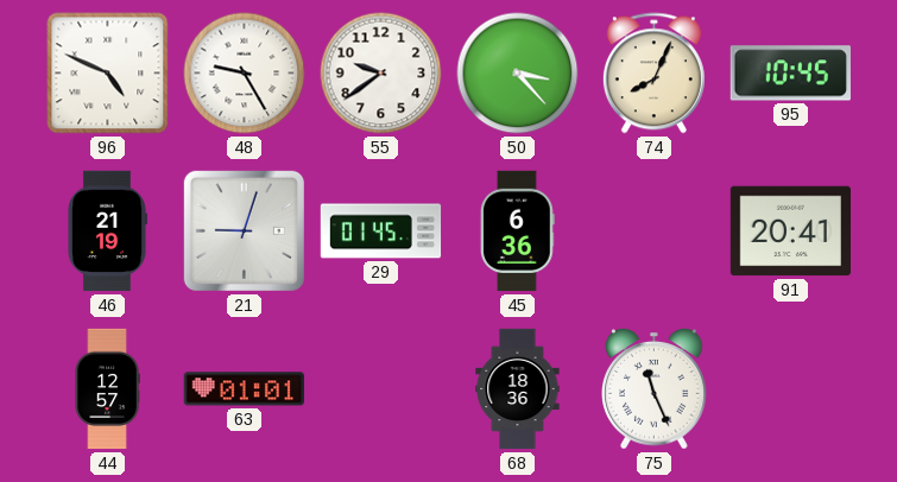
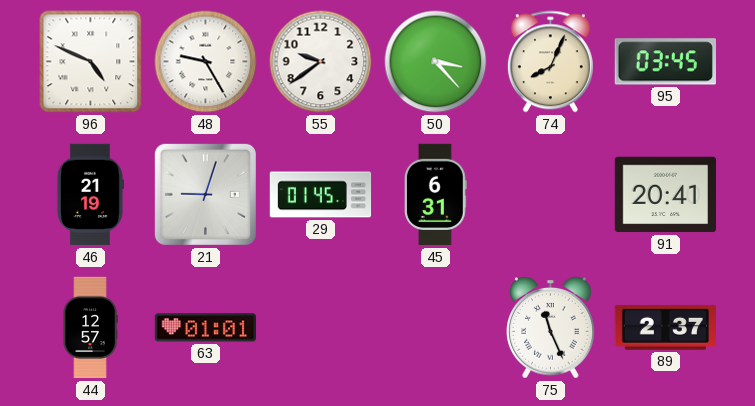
95: 10:45 -> 03:45 (665, 62)
45: 6:36 -> 6:31 (436, 195)
68: 18:36 -> none (518, 389)
89: none -> 2:37 (665, 327)
